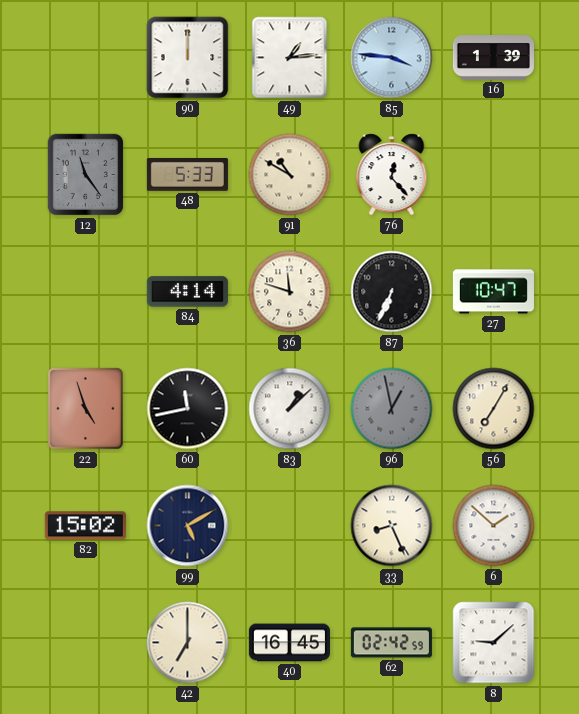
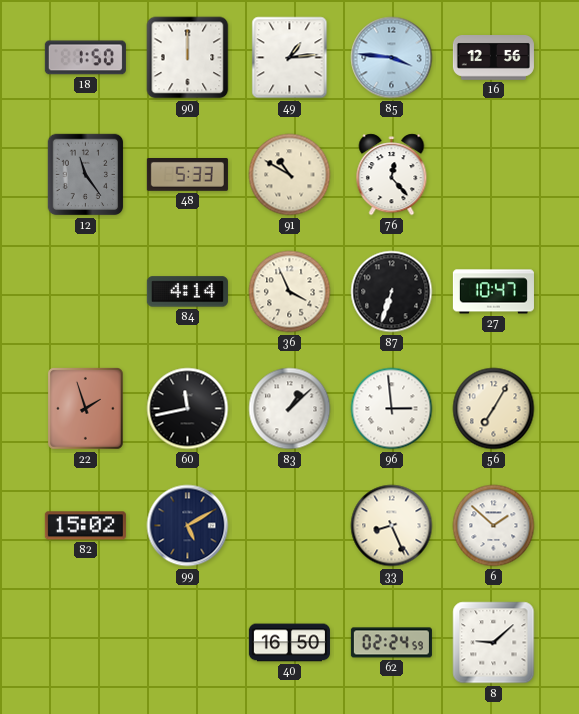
18: none -> 1:50 (85, 58)
16: 1:39 -> 12:56 (493, 58)
36: 11:48 -> 3:56 (290, 292)
87: 6:34 -> 6:33 (392, 292)
22: 4:57 -> 1:57 (86, 409)
96: 12:58 -> 2:59 (392, 409)
96 dial: grey -> white (392, 409)
42: 7:00 -> none (188, 643)
40: 16:45 -> 16:50 (289, 643)
62: 02:42 -> 02:24 (391, 643)
